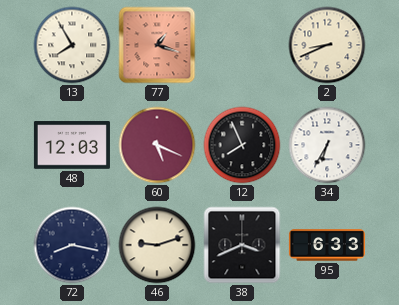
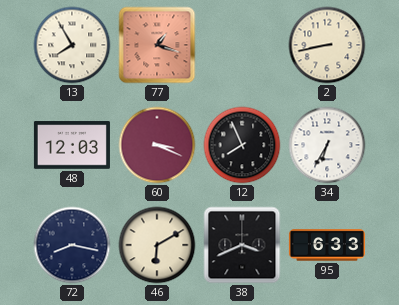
2: 8:41 -> 8:43 (327, 45)
60: 5:19 -> 3:19 (157, 145)
46: 9:12 -> 6:10 (157, 245)
